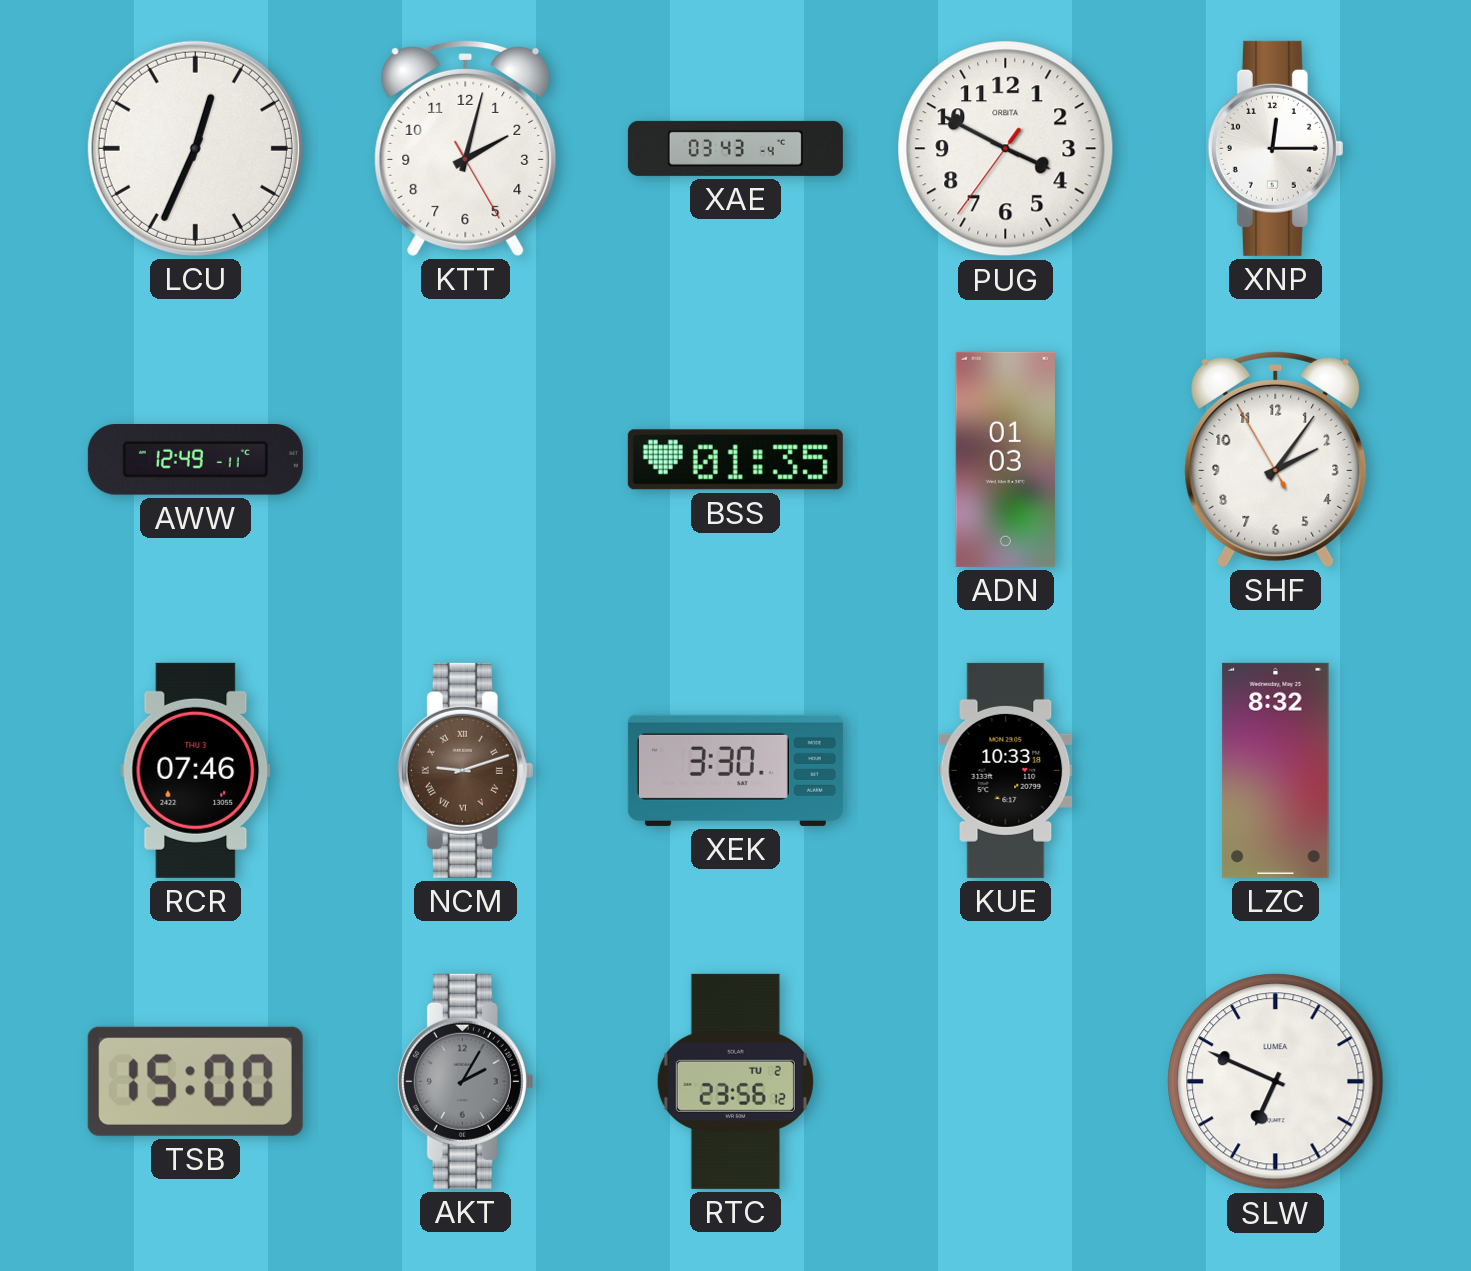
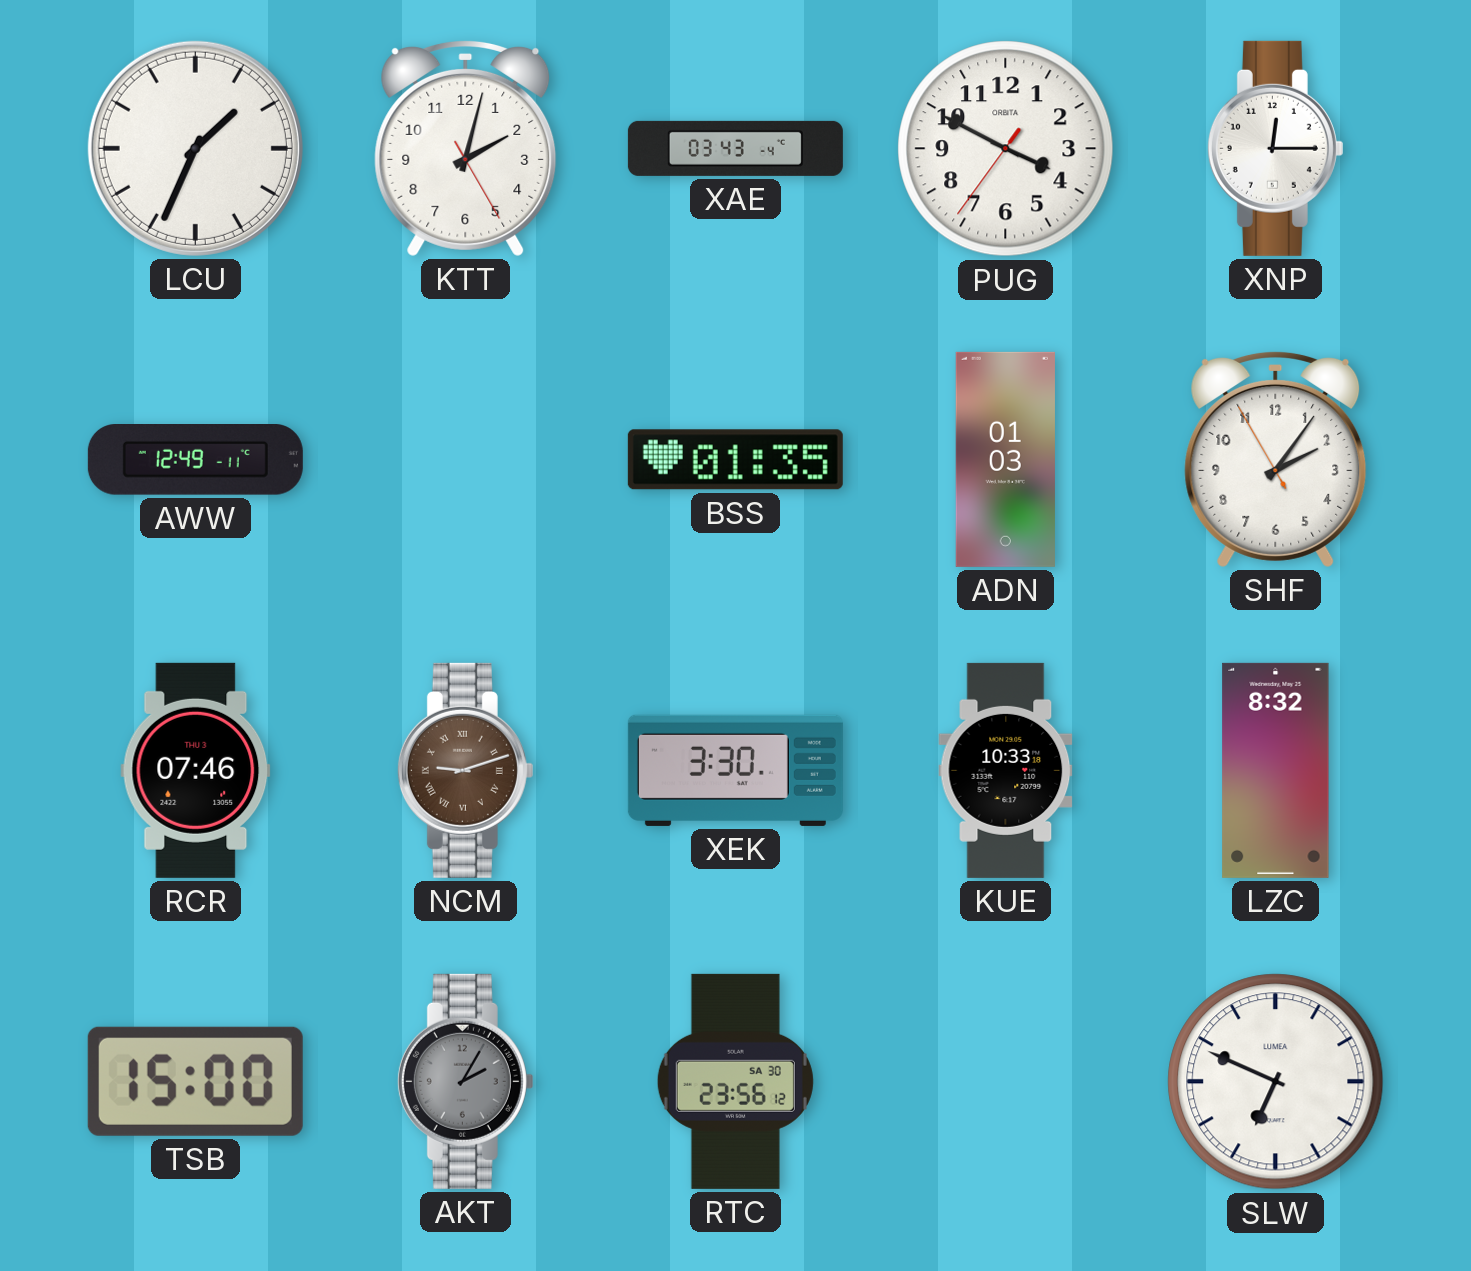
LCU: 12:34 -> 1:34 (195, 148)
RTC date: TU 2 -> SA 30 (735, 1081)
